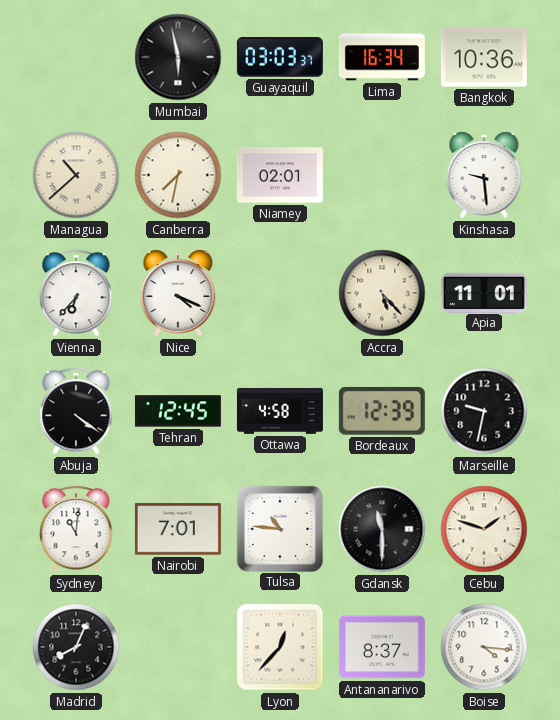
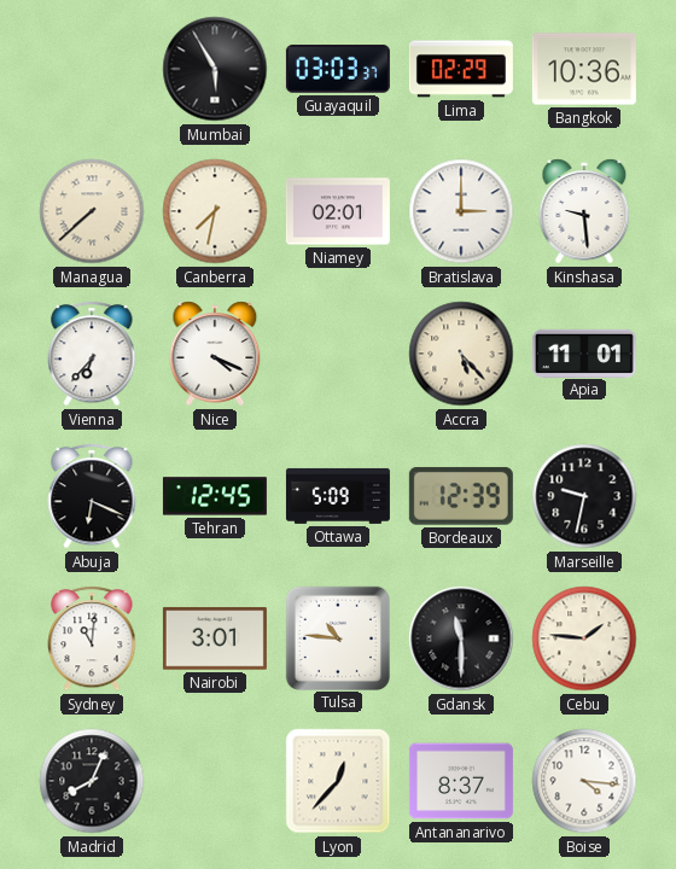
Mumbai: 5:58 -> 5:55 (215, 69)
Lima: 16:34 -> 02:29 (461, 69)
Managua: 10:38 -> 7:38 (92, 211)
Bratislava: none -> 3:00 (461, 211)
Abuja: 4:21 -> 6:19 (92, 496)
Ottawa: 4:58 -> 5:09 (338, 496)
Nairobi: 7:01 -> 3:01 (215, 638)
Cebu: 1:48 -> 1:46 (584, 638)
